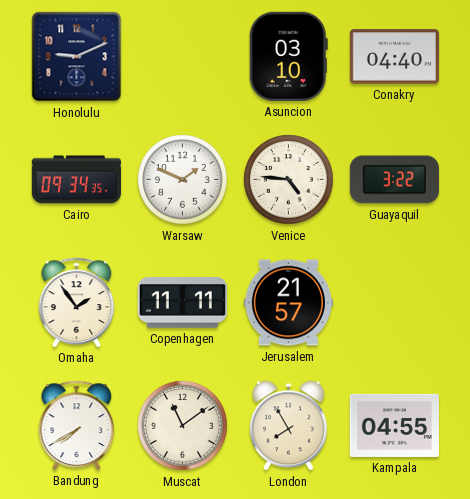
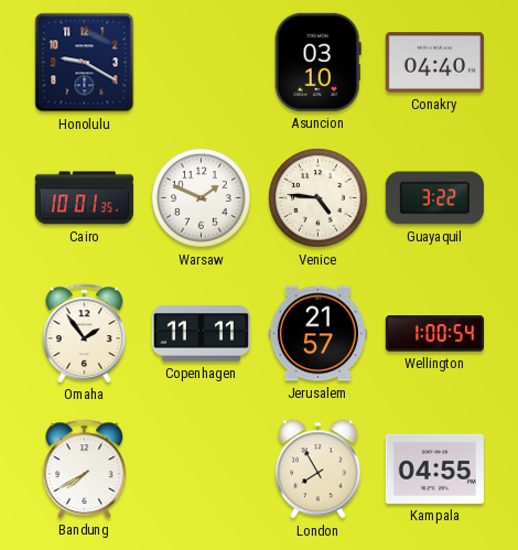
Honolulu: 9:11 -> 9:20 (85, 63)
Cairo: 09:34 -> 10:01 (84, 198)
Wellington: none -> 1:00 (434, 334)
Muscat: 11:09 -> none (183, 426)
